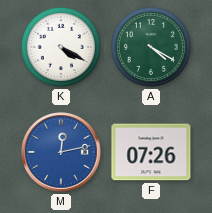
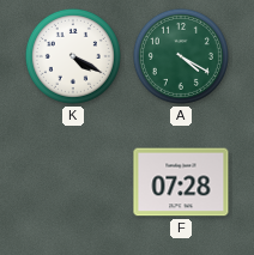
M: 12:13 -> none (61, 152)
F: 07:26 -> 07:28 (181, 182)
